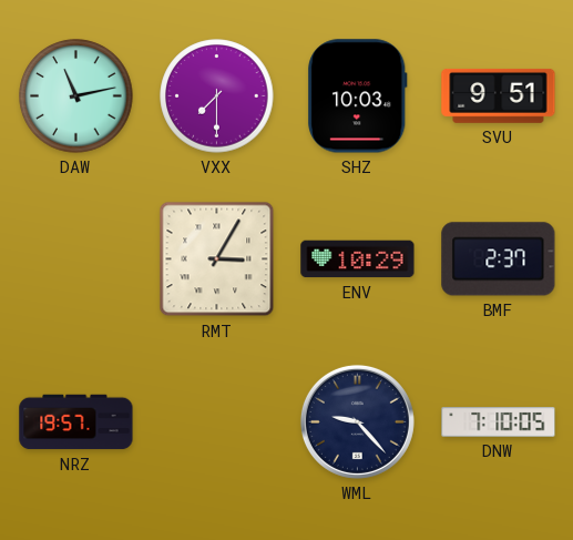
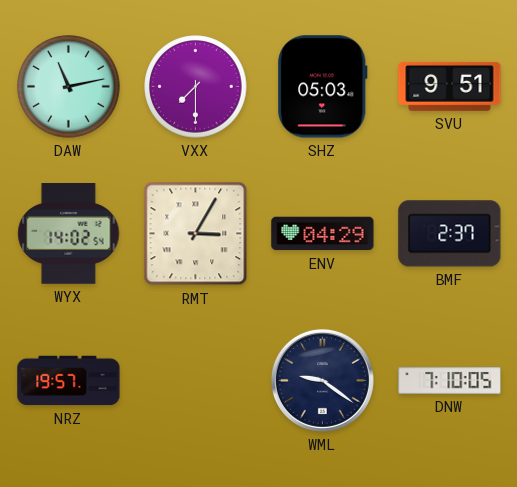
SHZ: 10:03 -> 05:03 (323, 87)
WYX: none -> 14:02 (69, 234)
ENV: 10:29 -> 04:29 (323, 234)
WML: 9:23 -> 9:21 (322, 380)
